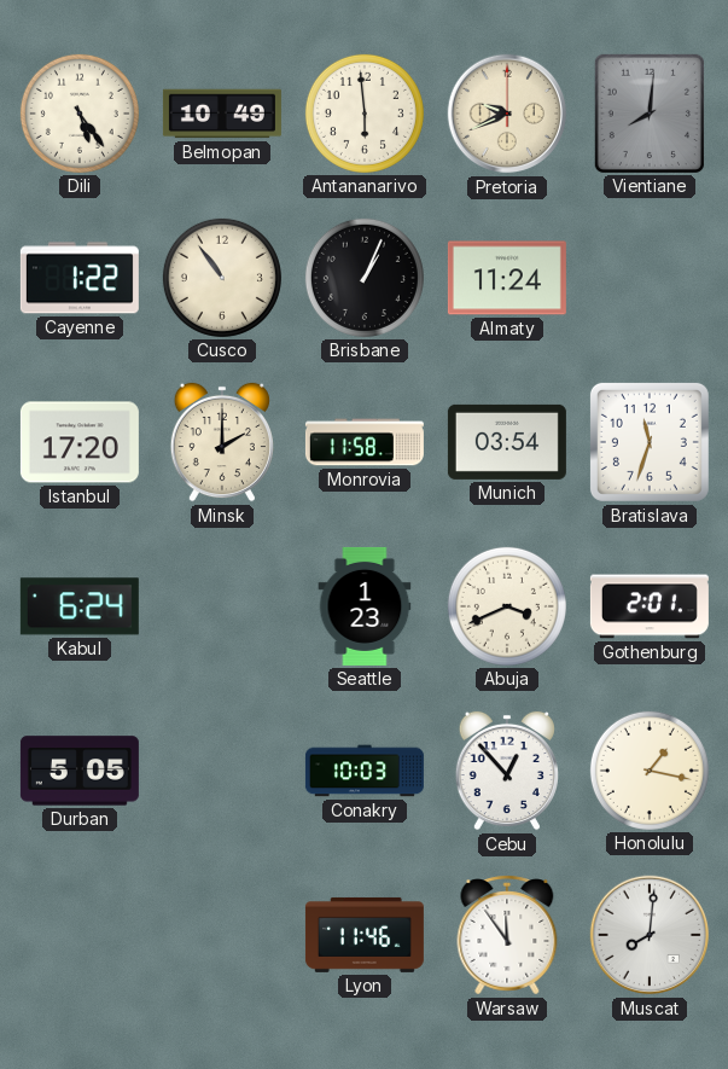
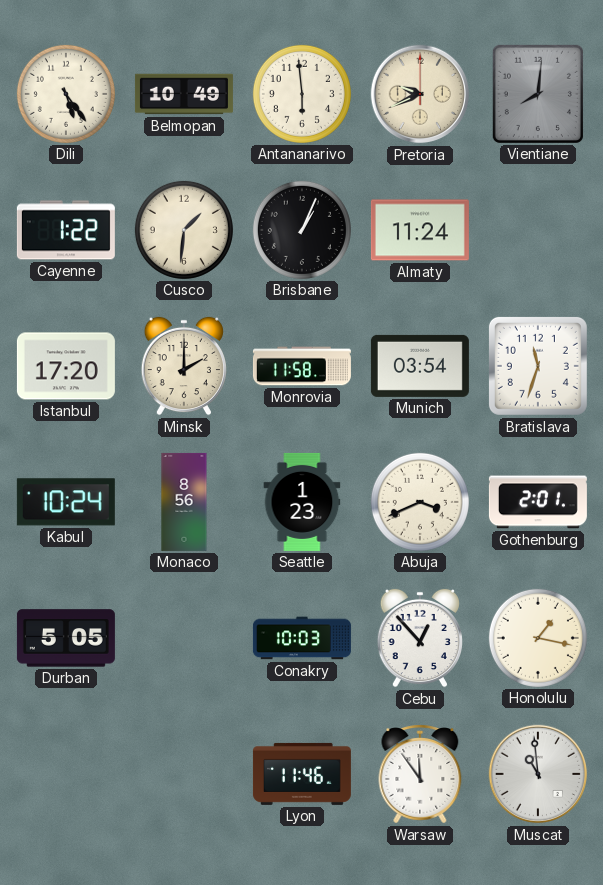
Cusco: 10:54 -> 1:31 (184, 230)
Kabul: 6:24 -> 10:24 (66, 502)
Monaco: none -> 8:56 (184, 502)
Muscat: 8:01 -> 10:59 (538, 774)
